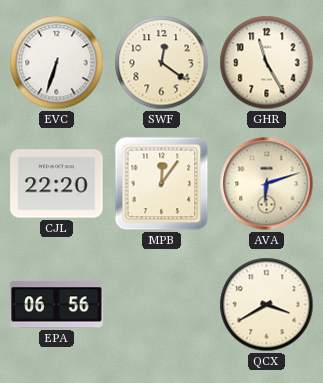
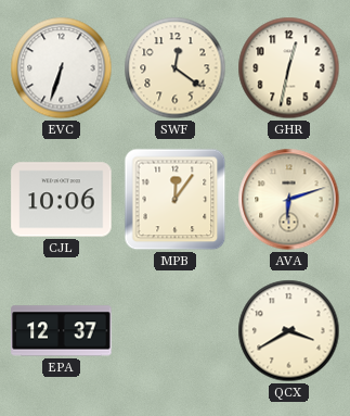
GHR: 11:25 -> 12:32 (289, 68)
CJL: 22:20 -> 10:06 (62, 200)
EPA: 06:56 -> 12:37 (62, 331)
